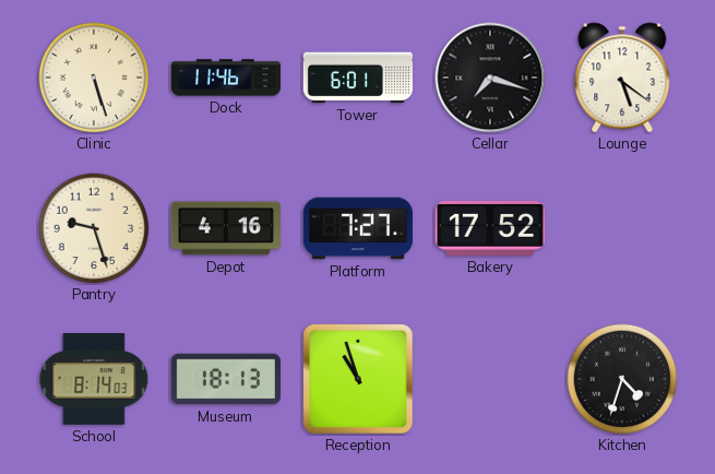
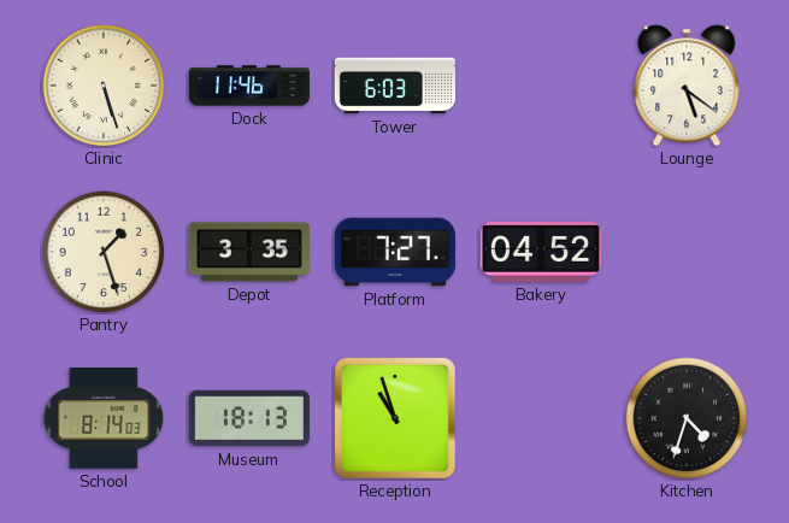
Tower: 6:01 -> 6:03 (394, 86)
Cellar: 7:18 -> none (490, 78)
Pantry: 9:27 -> 1:27 (104, 252)
Depot: 4:16 -> 3:35 (249, 252)
Bakery: 17:52 -> 04:52 (541, 252)
